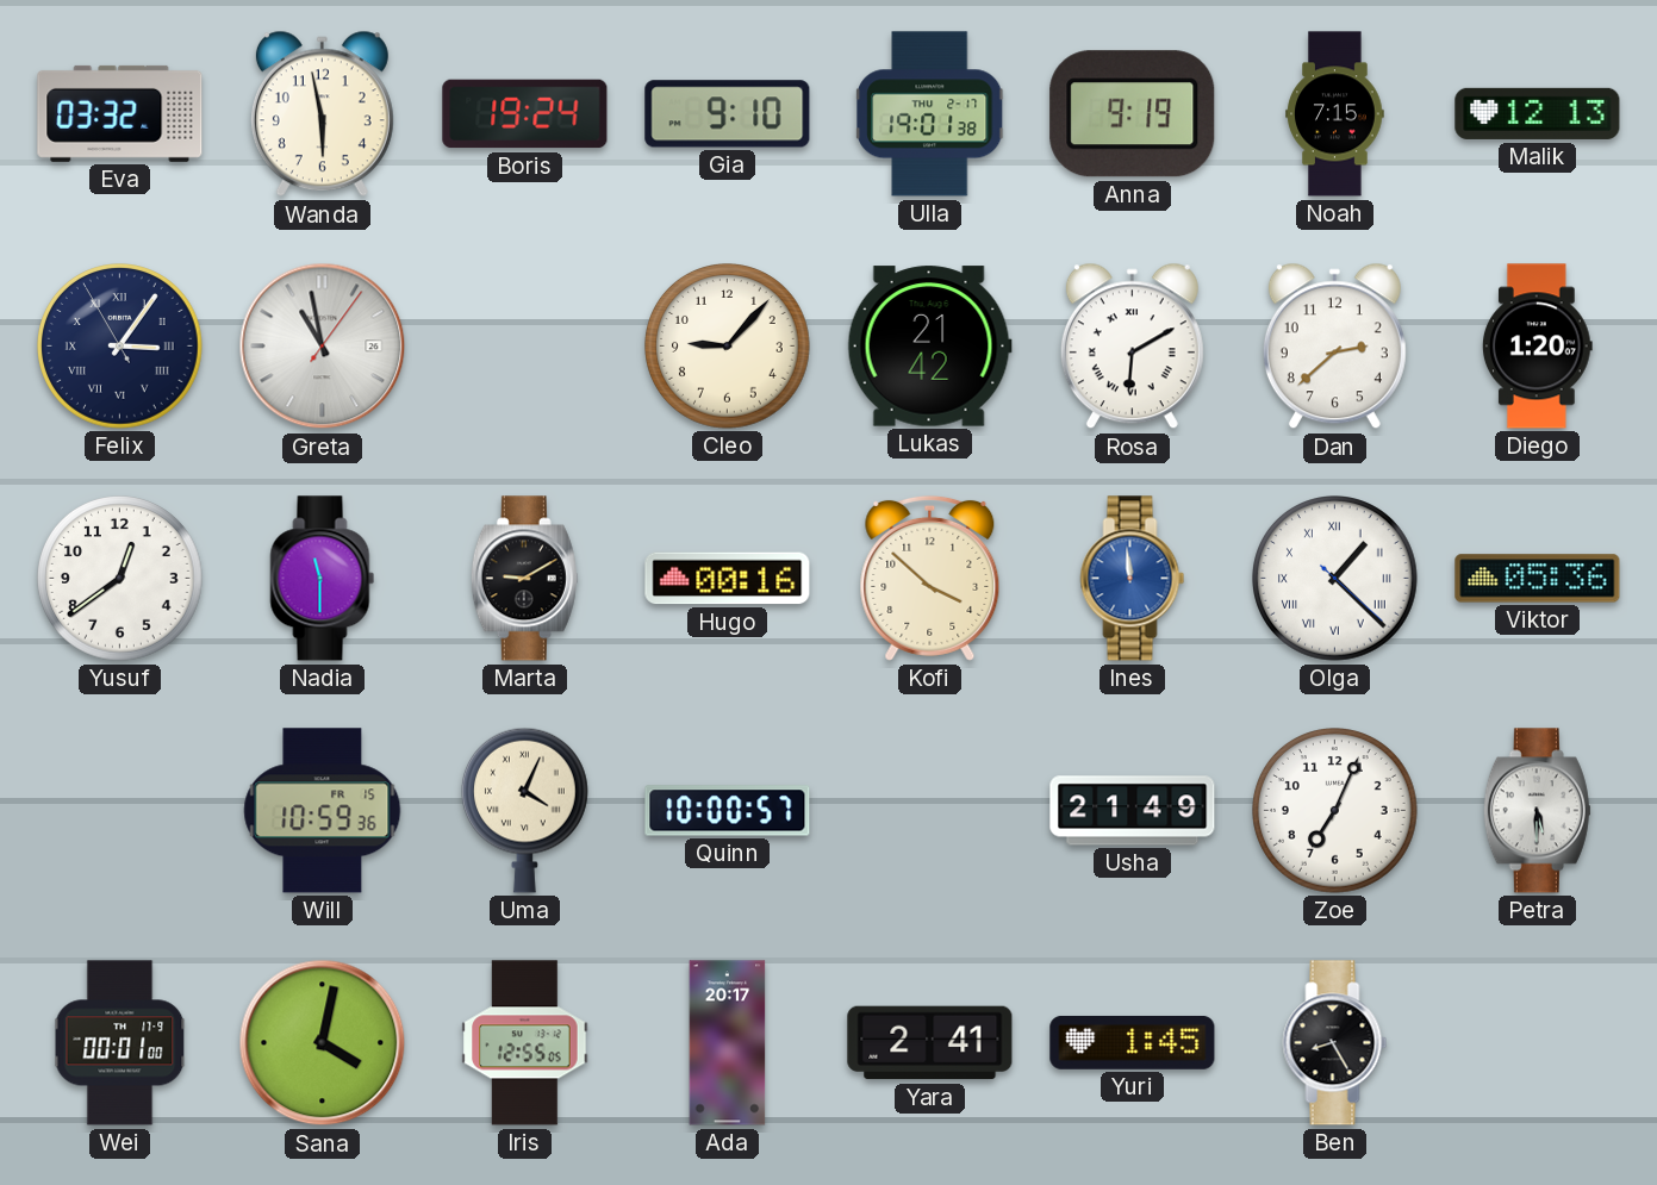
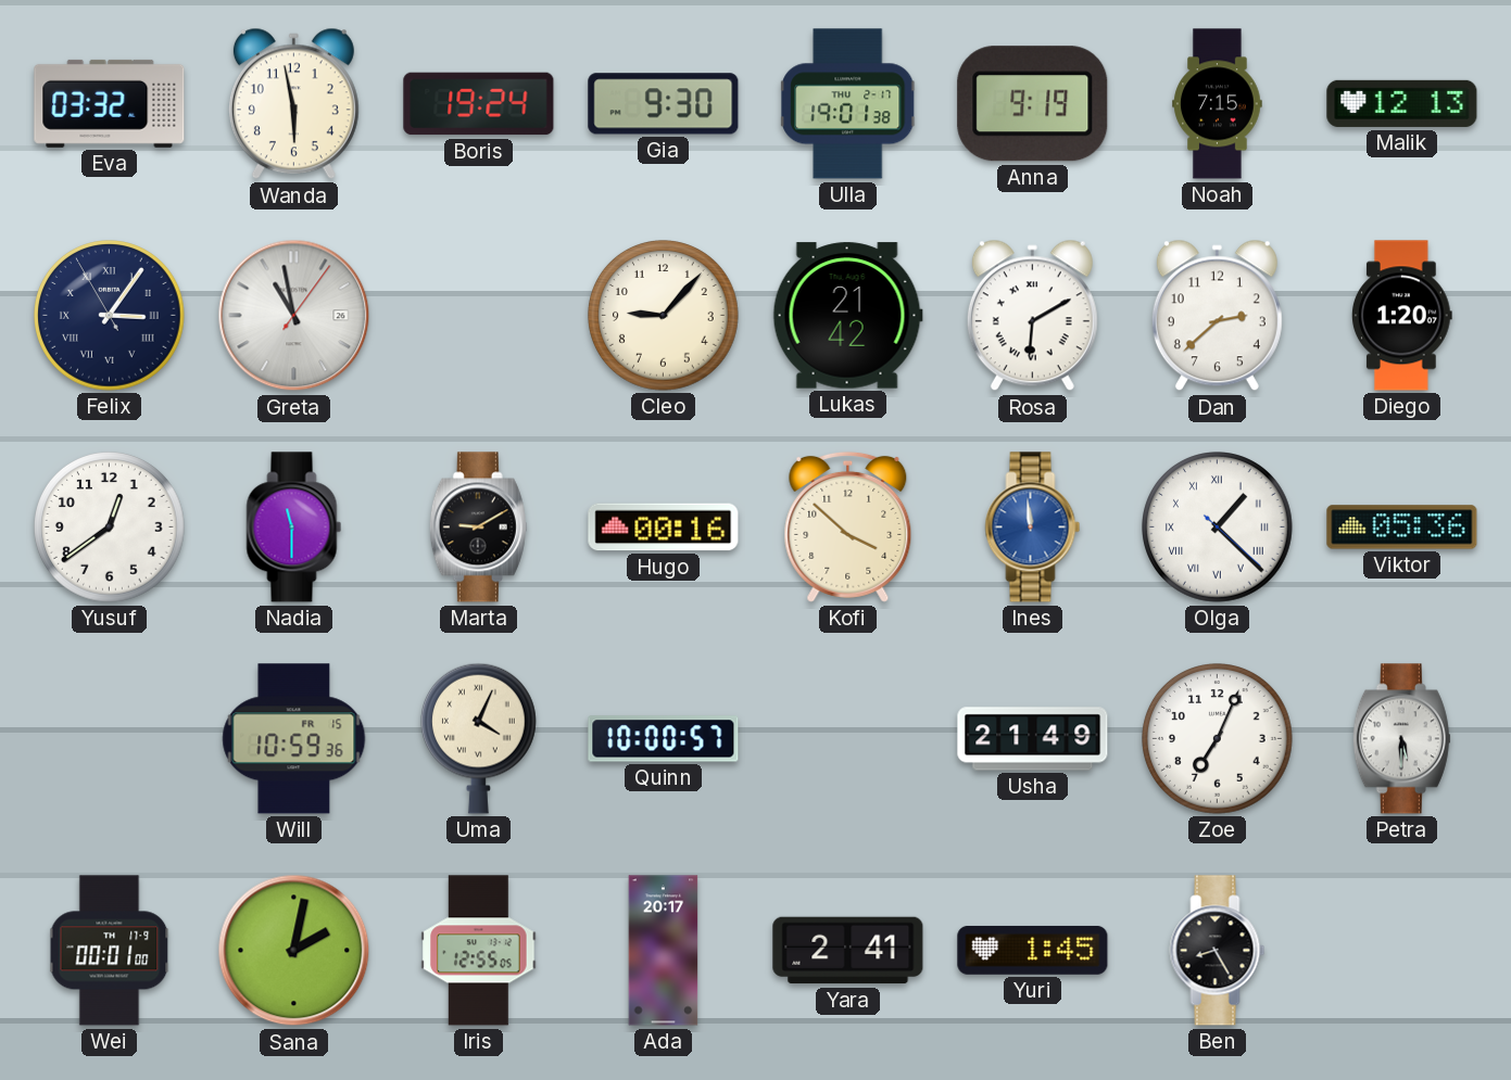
Gia: 9:10 -> 9:30 (664, 104)
Sana: 4:02 -> 2:02 (294, 951)
